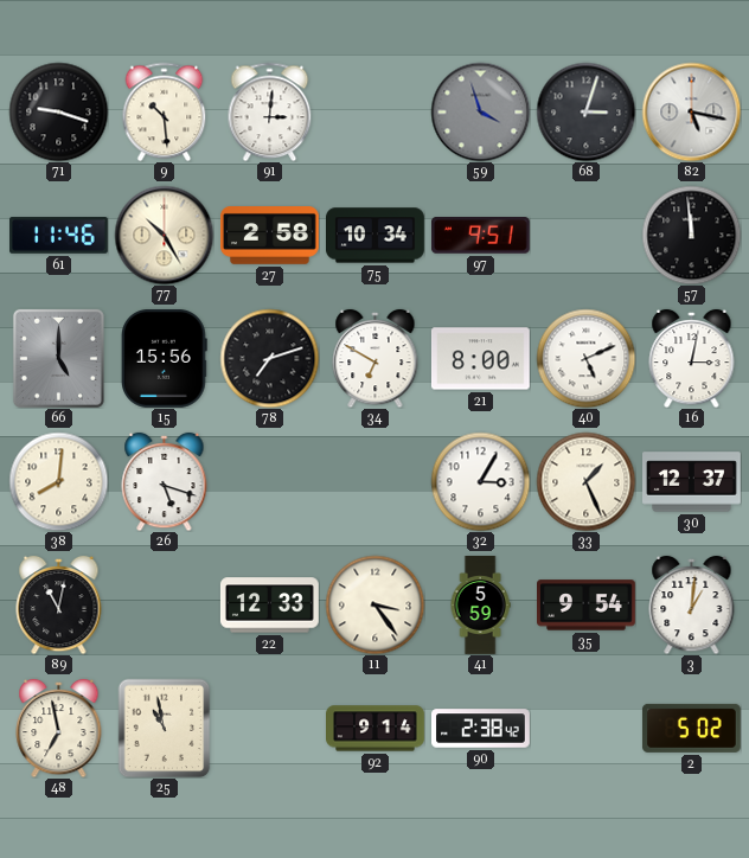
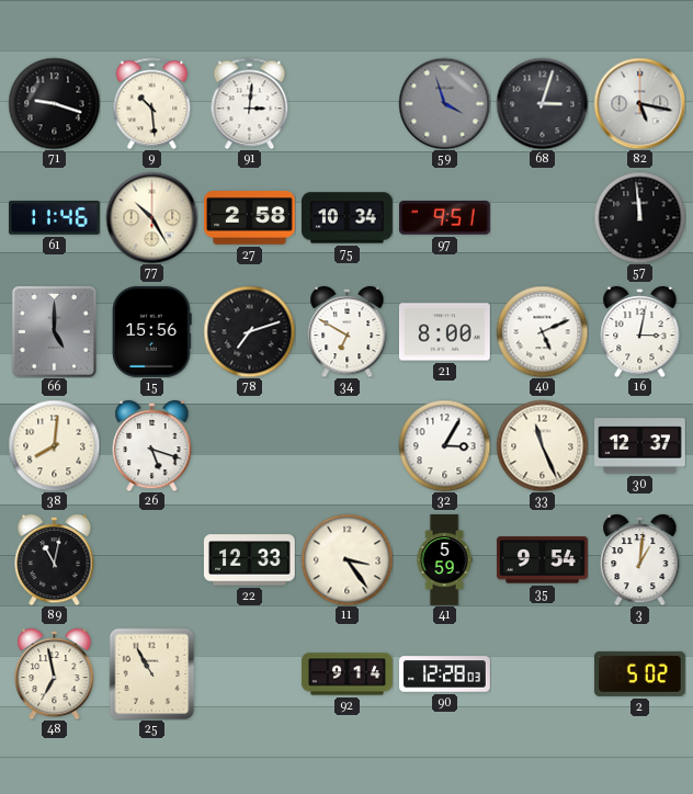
33: 1:26 -> 11:26 (542, 445)
25: 10:58 -> 10:55 (152, 673)
90: 2:38 -> 12:28 (445, 674)
